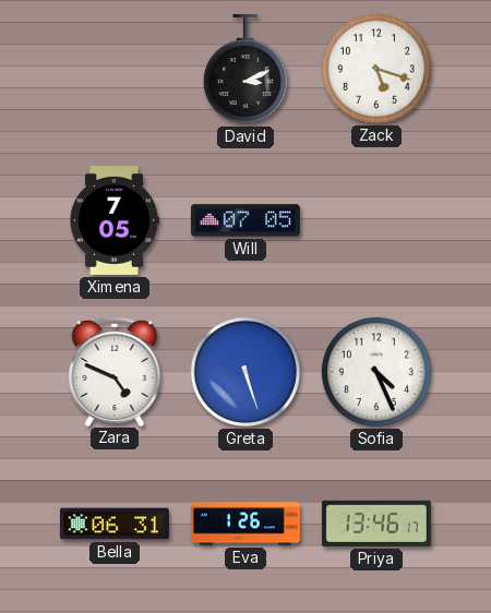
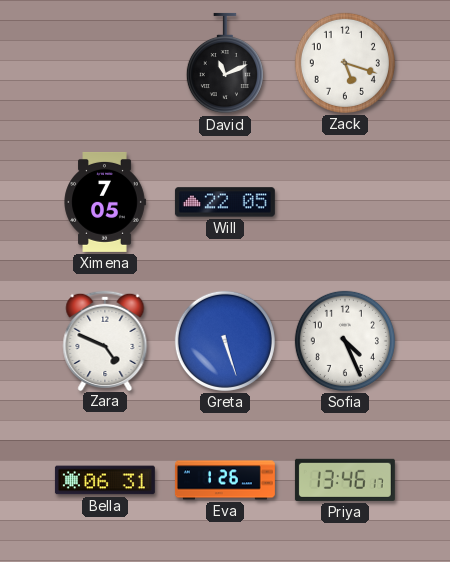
David: 3:11 -> 11:11 (225, 63)
Will: 07:05 -> 22:05 (225, 202)
